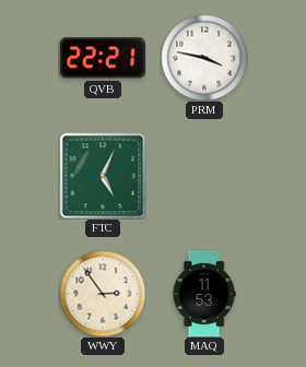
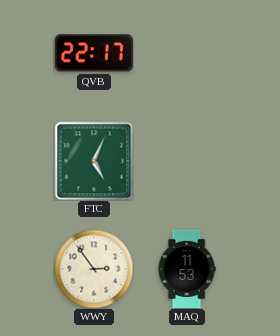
QVB: 22:21 -> 22:17 (94, 53)
PRM: 3:47 -> none (204, 58)
